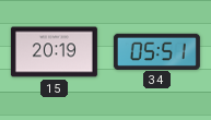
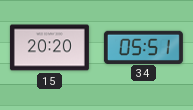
15: 20:19 -> 20:20 (49, 48)
